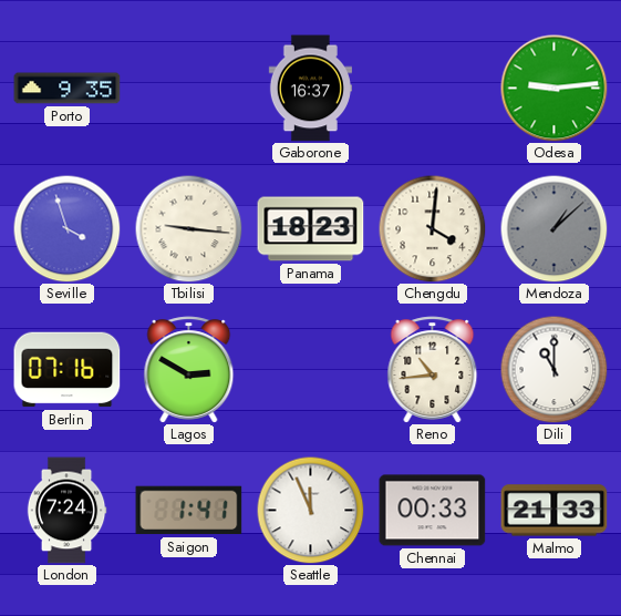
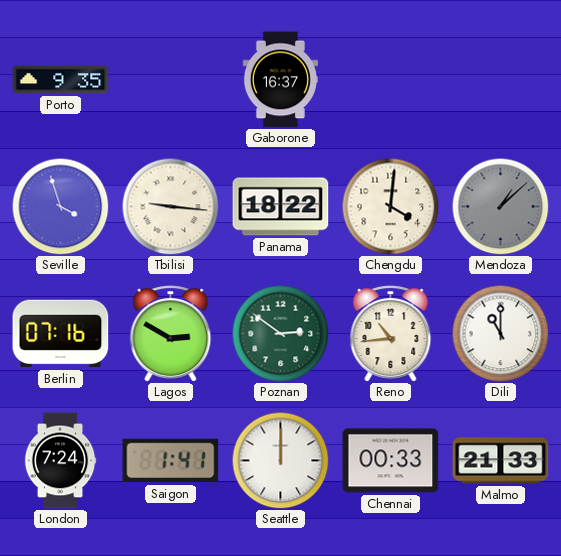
Odesa: 9:14 -> none (555, 89)
Panama: 18:23 -> 18:22 (281, 207)
Poznan: none -> 2:51 (280, 333)
Seattle: 11:56 -> 12:00 (280, 460)
